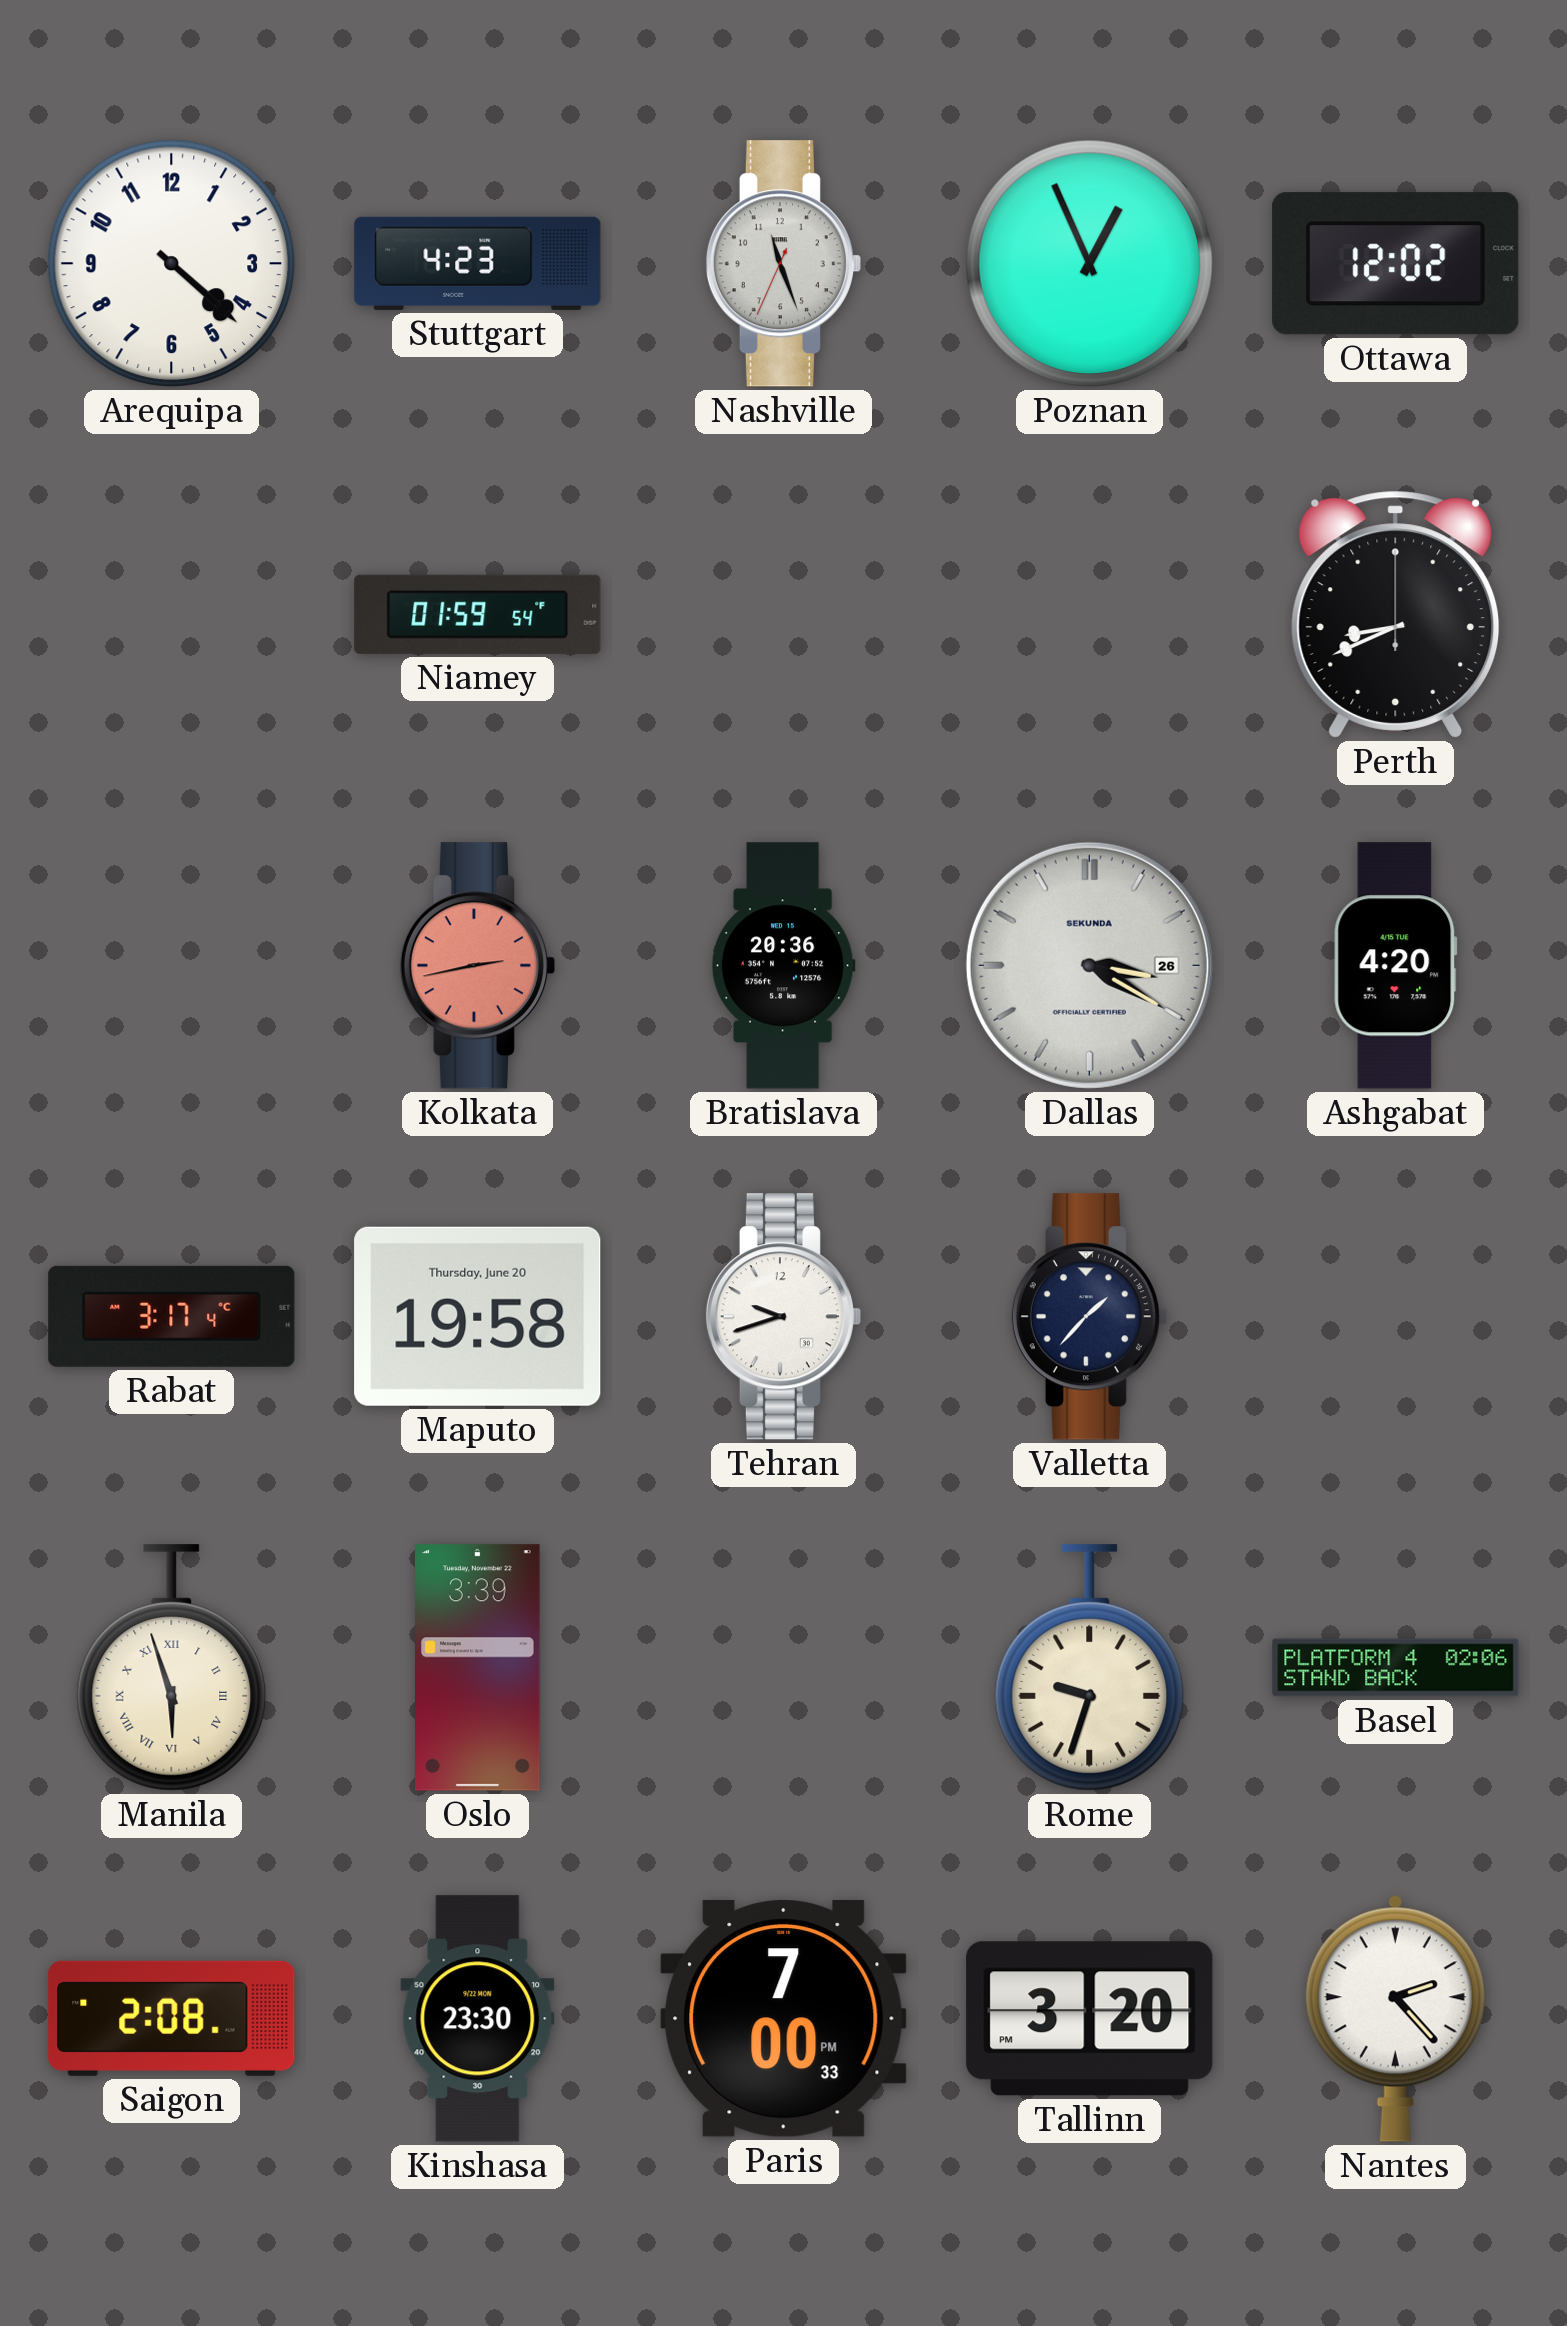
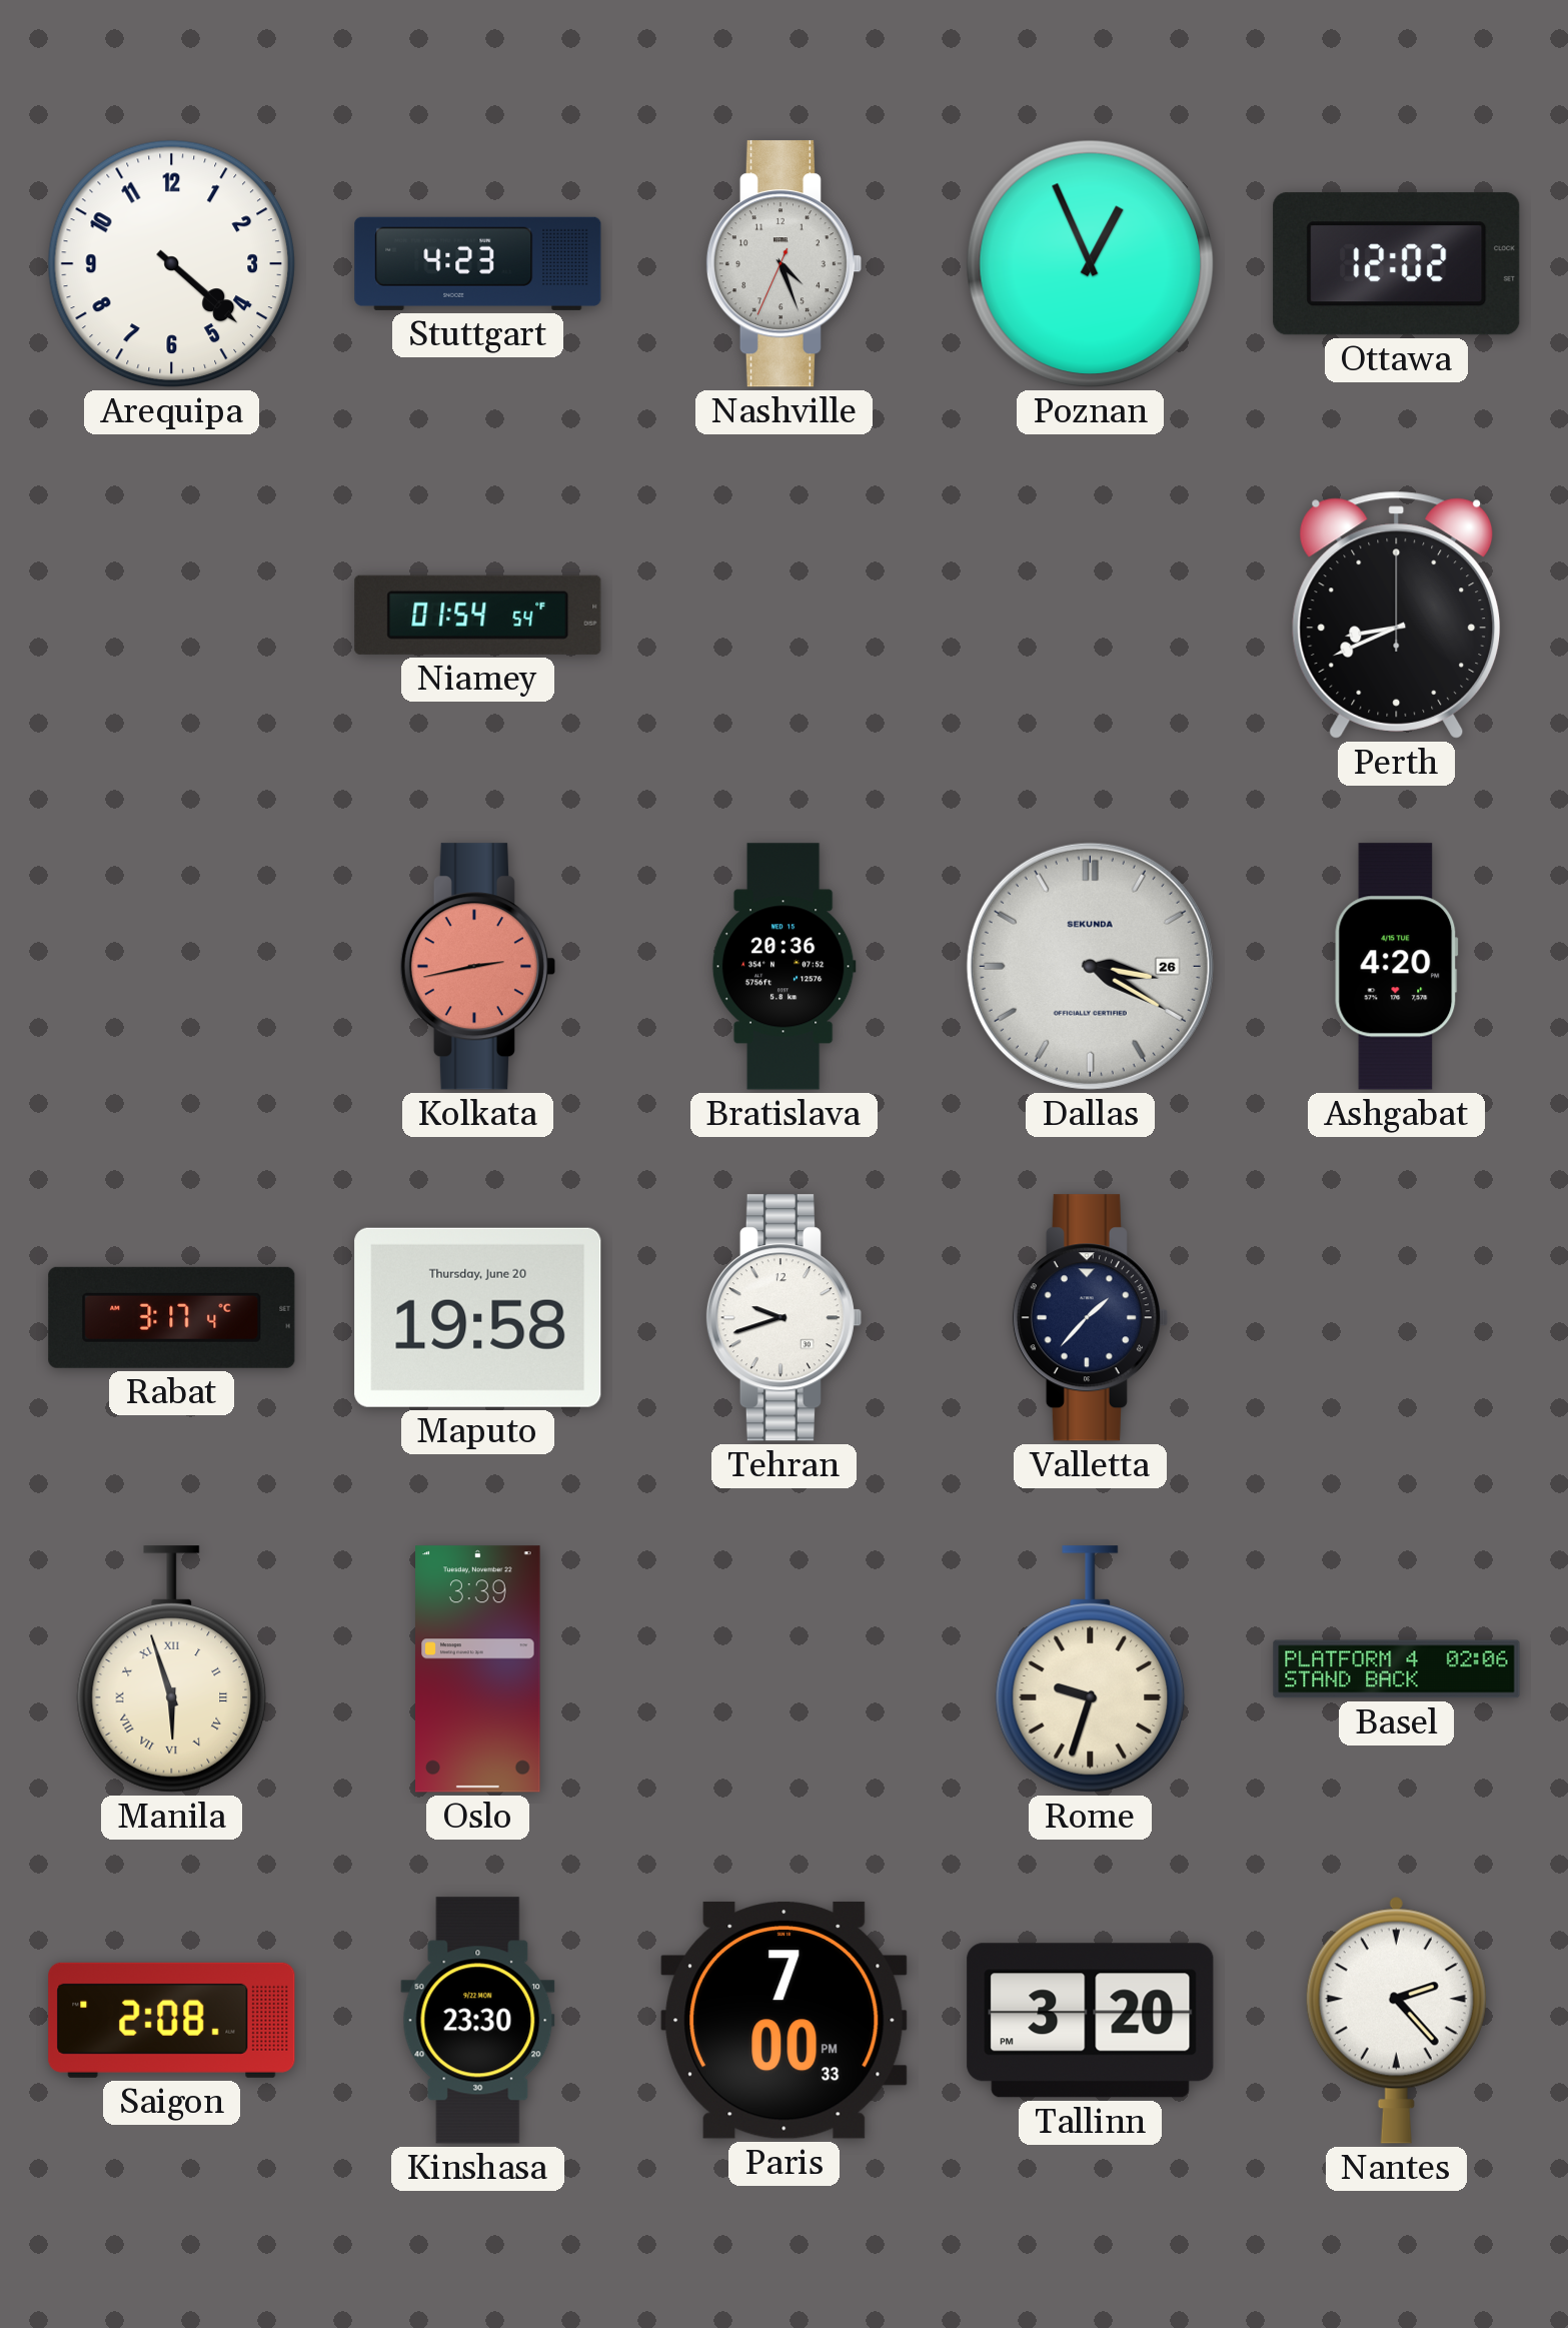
Nashville: 11:26 -> 4:26 (783, 264)
Niamey: 01:59 -> 01:54 (478, 615)
